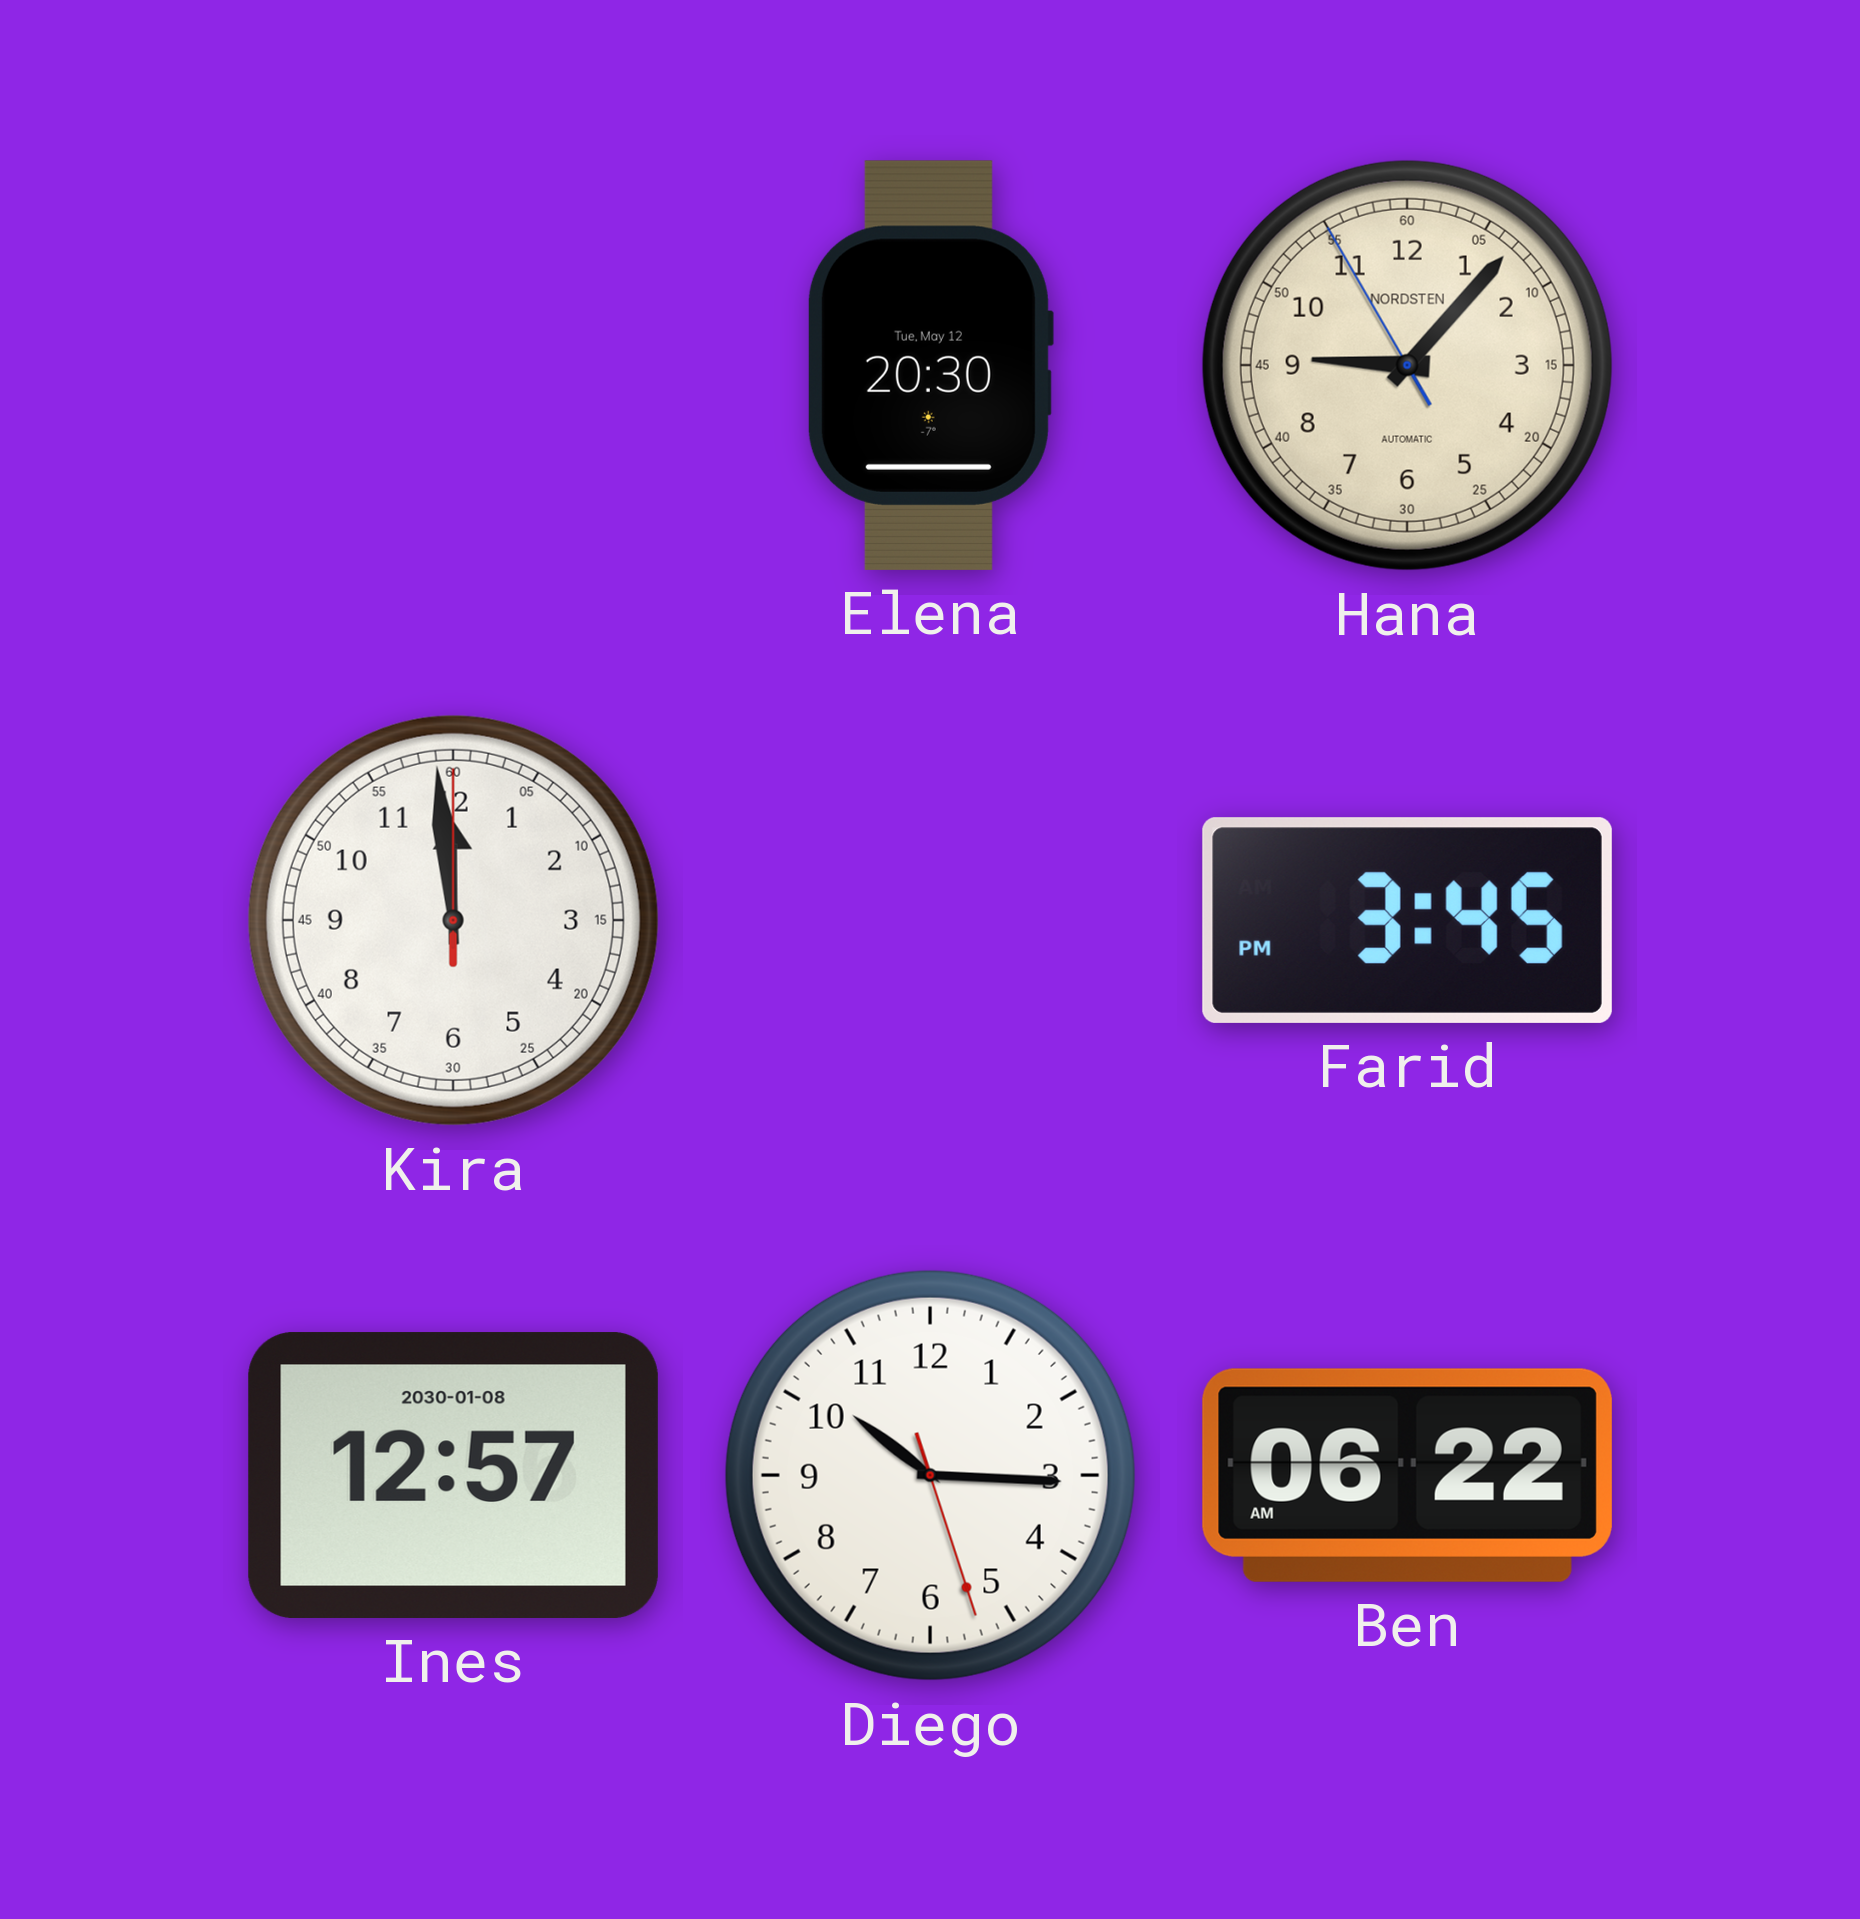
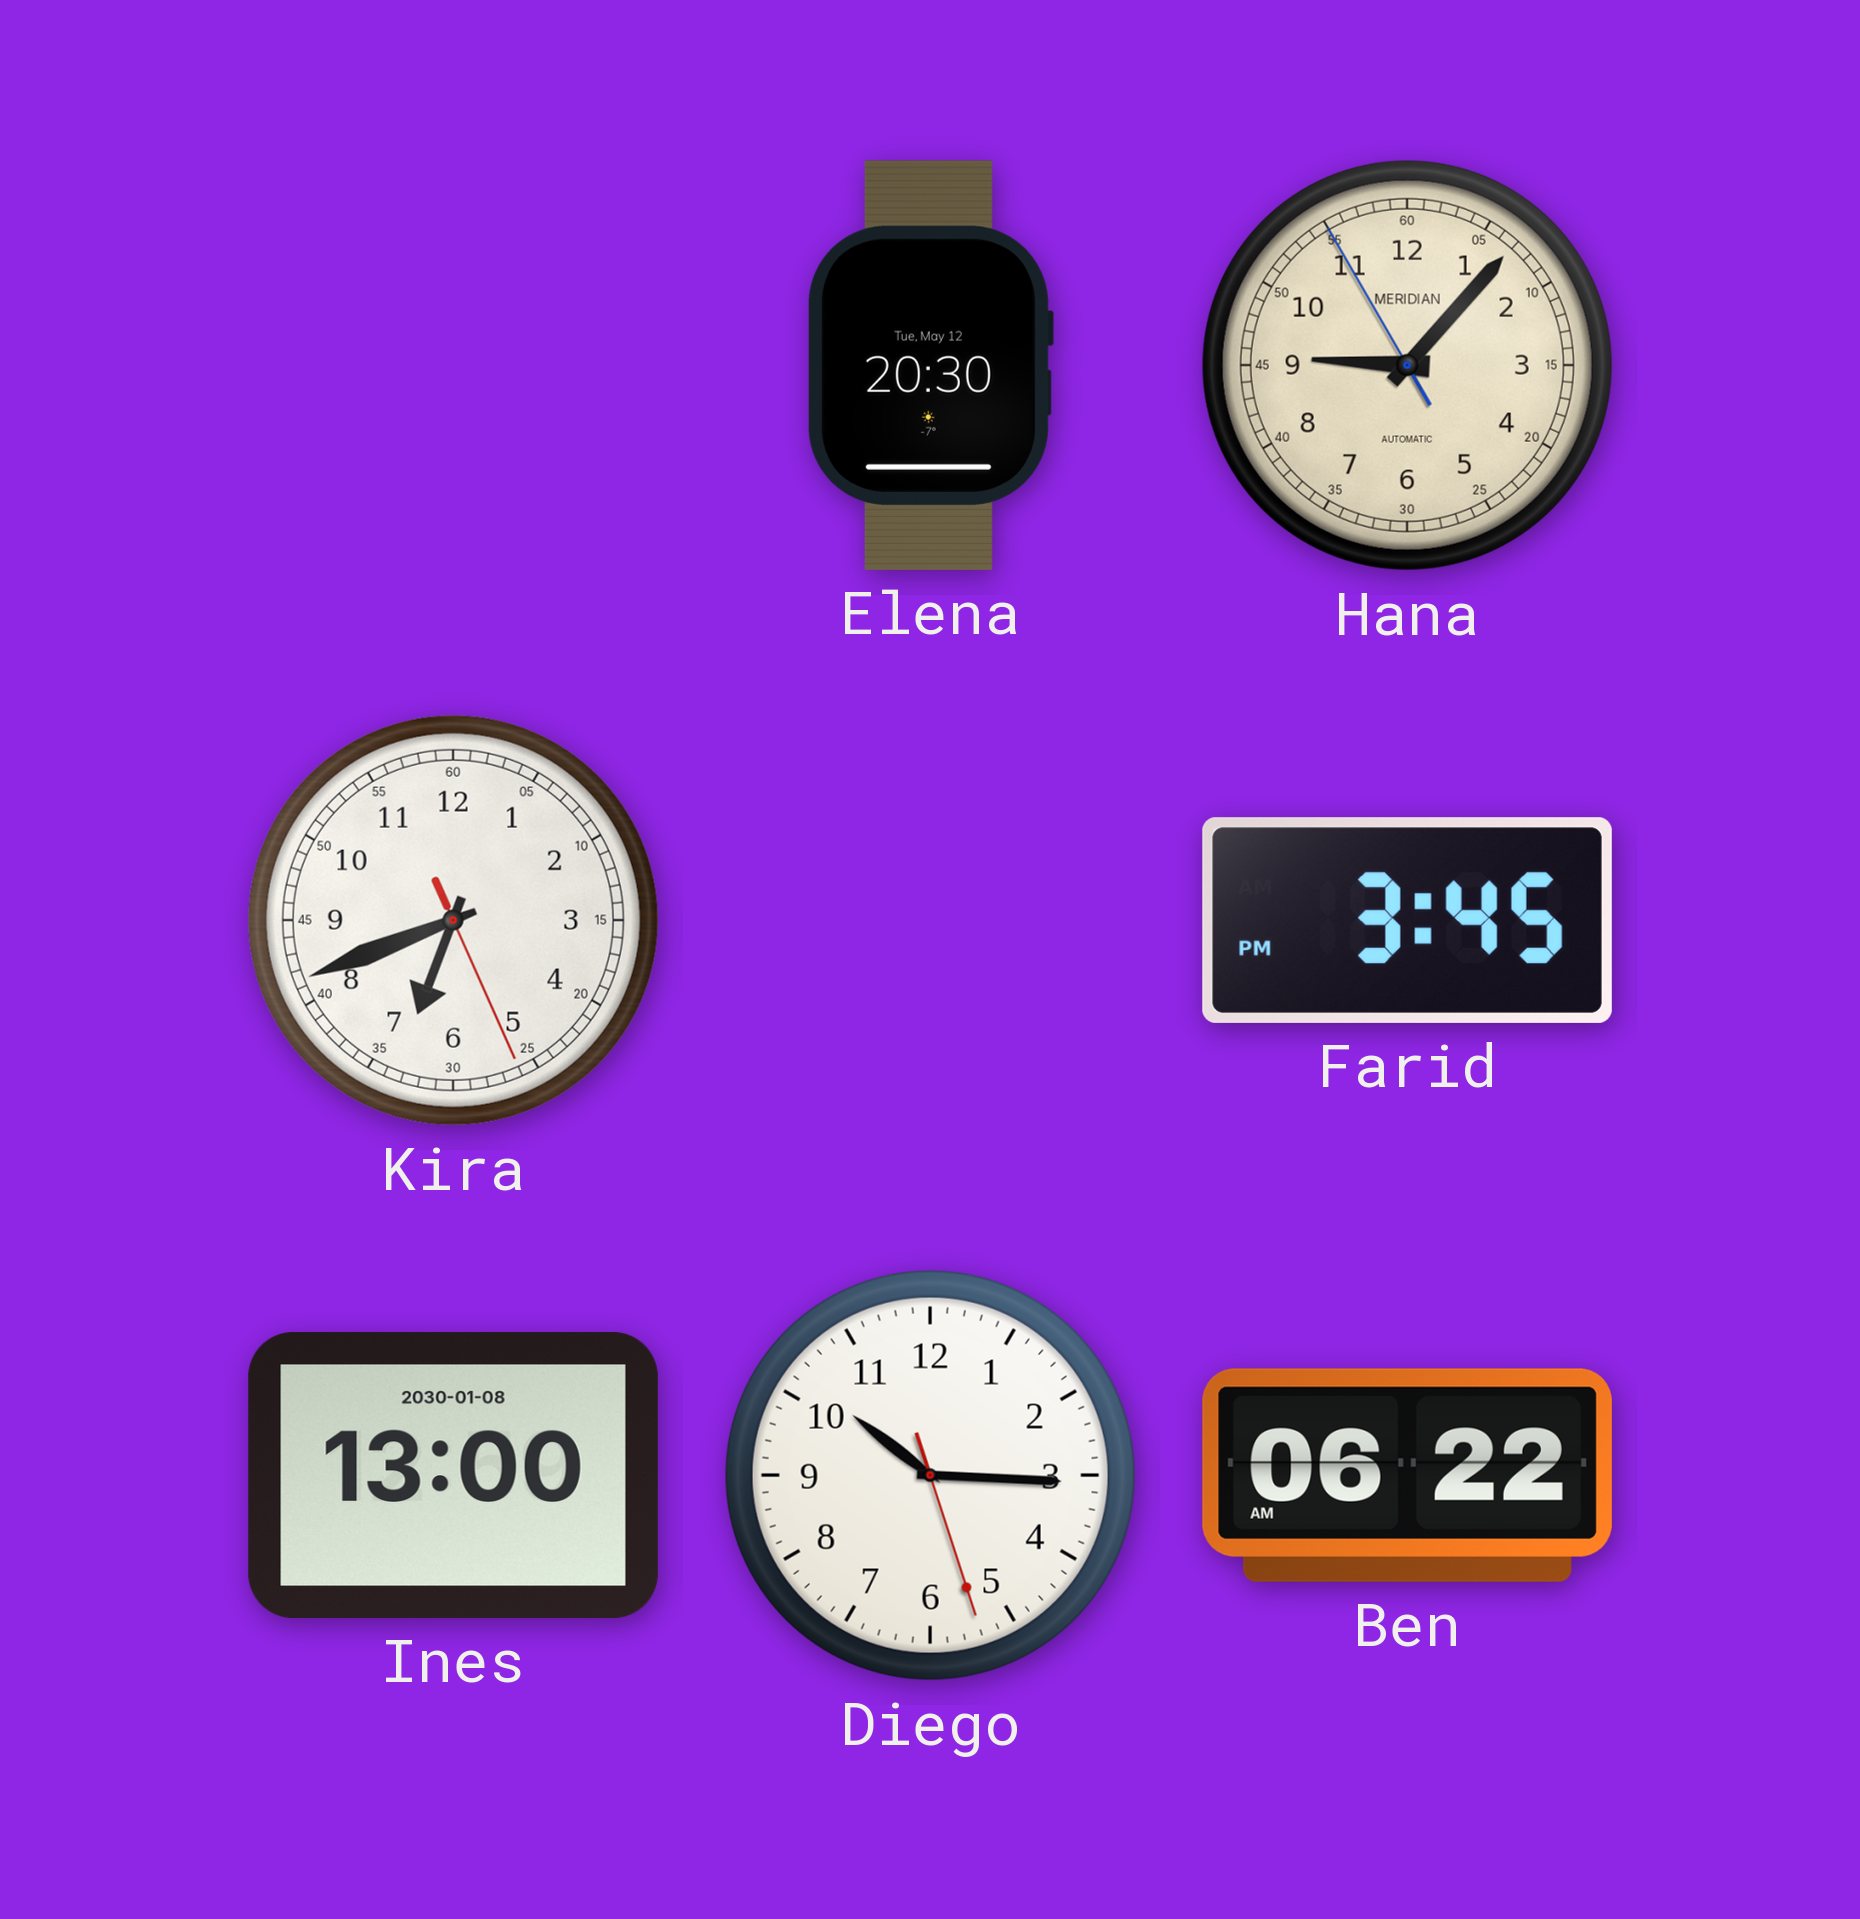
Hana brand: NORDSTEN -> MERIDIAN (1407, 365)
Kira: 11:59 -> 6:41 (453, 920)
Ines: 12:57 -> 13:00 (453, 1475)
